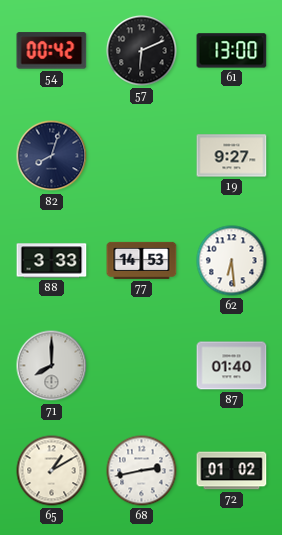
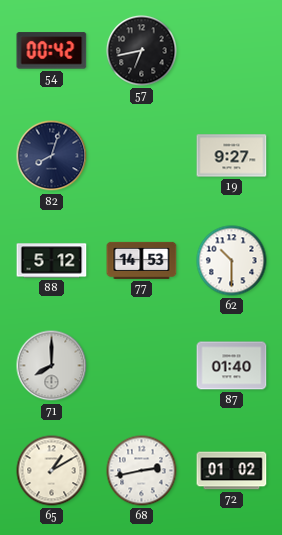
57: 6:11 -> 6:43 (142, 51)
61: 13:00 -> none (232, 51)
88: 3:33 -> 5:12 (52, 261)
62: 6:29 -> 10:30 (232, 261)
